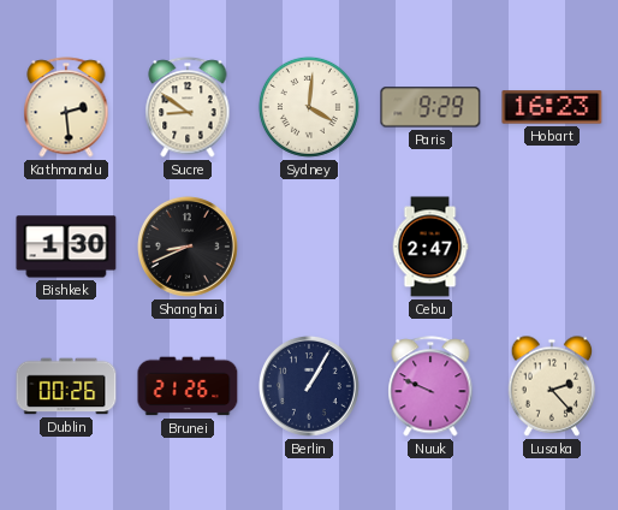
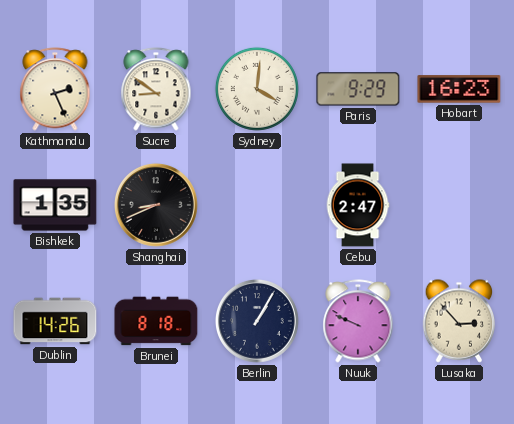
Kathmandu: 2:29 -> 2:26 (55, 89)
Bishkek: 1:30 -> 1:35 (55, 205)
Dublin: 00:26 -> 14:26 (55, 321)
Brunei: 21:26 -> 8:18 (156, 321)
Lusaka: 2:23 -> 2:53 (459, 321)
